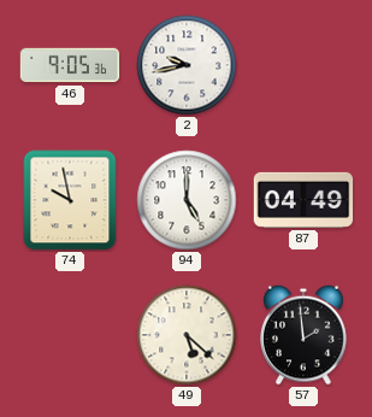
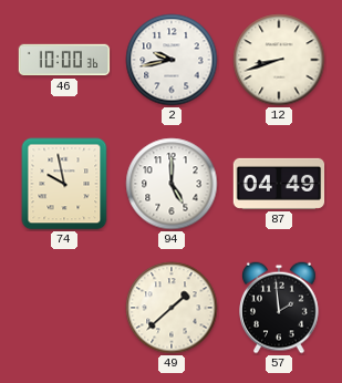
46: 9:05 -> 10:00 (64, 60)
12: none -> 8:42 (279, 60)
49: 5:22 -> 1:38 (172, 308)
